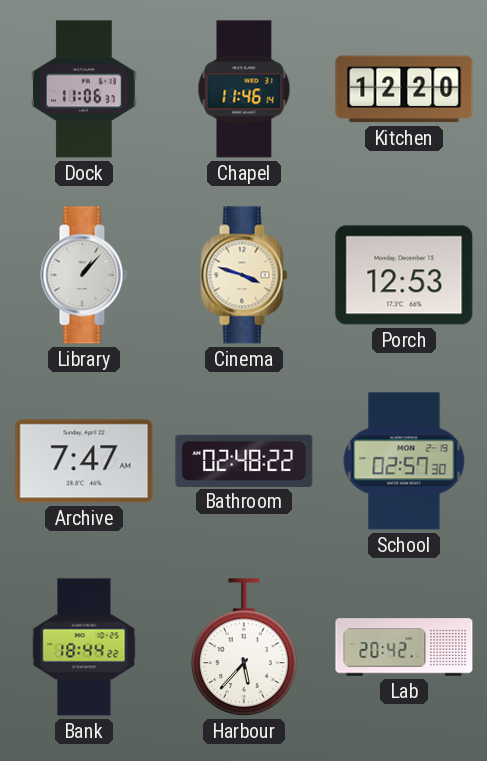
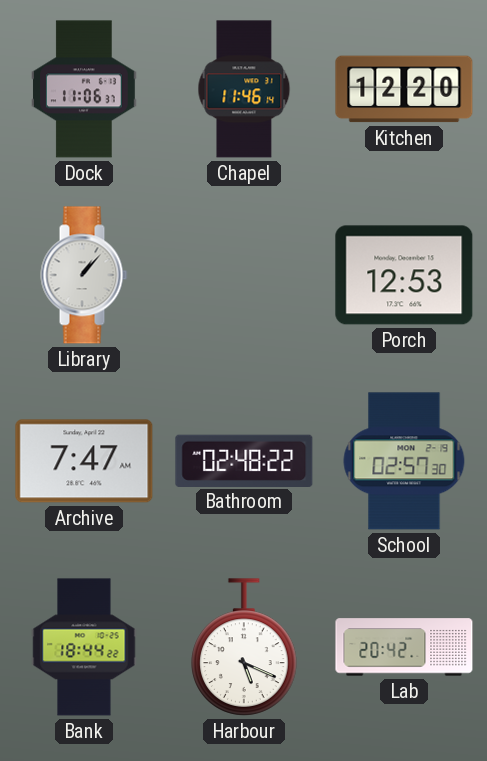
Cinema: 3:48 -> none (244, 275)
Harbour: 5:37 -> 5:19 (244, 647)
